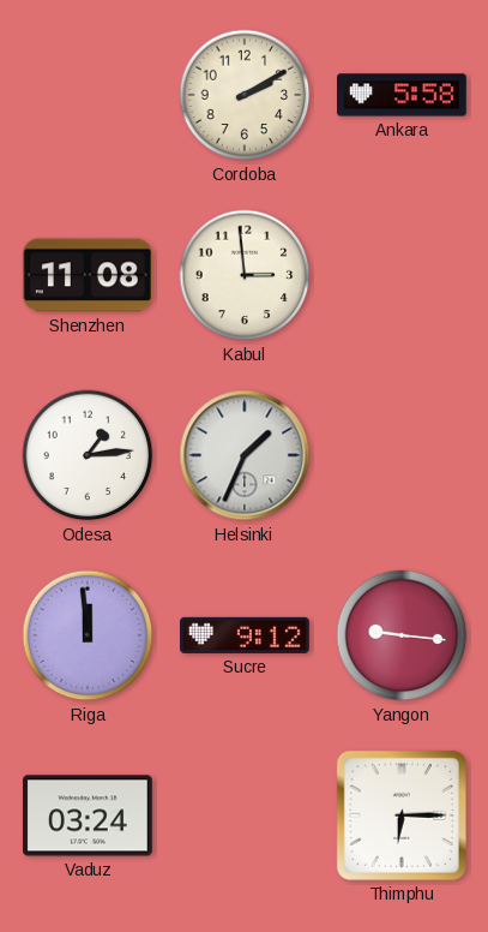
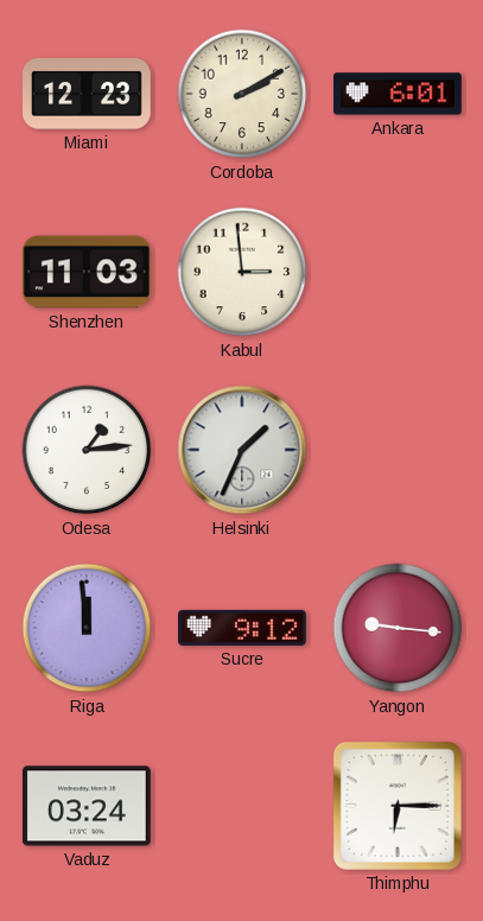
Miami: none -> 12:23 (88, 94)
Ankara: 5:58 -> 6:01 (399, 94)
Shenzhen: 11:08 -> 11:03 (87, 272)
